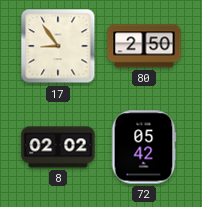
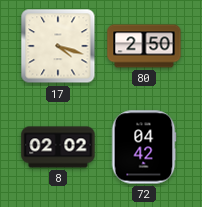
17: 8:54 -> 4:18 (58, 46)
72: 05:42 -> 04:42 (144, 147)
